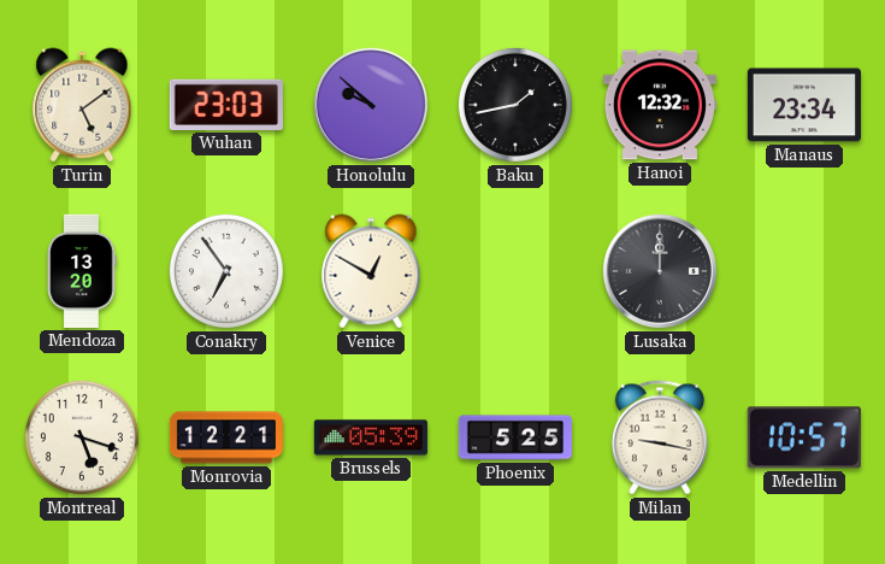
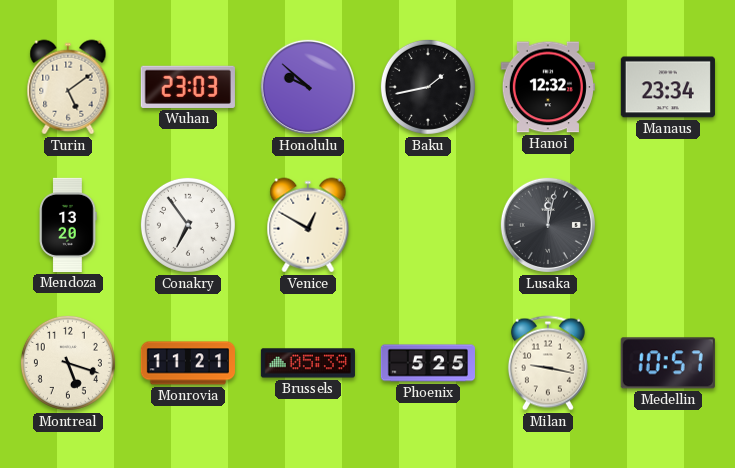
Lusaka: 12:00 -> 12:02 (548, 225)
Monrovia: 12:21 -> 11:21 (188, 363)
